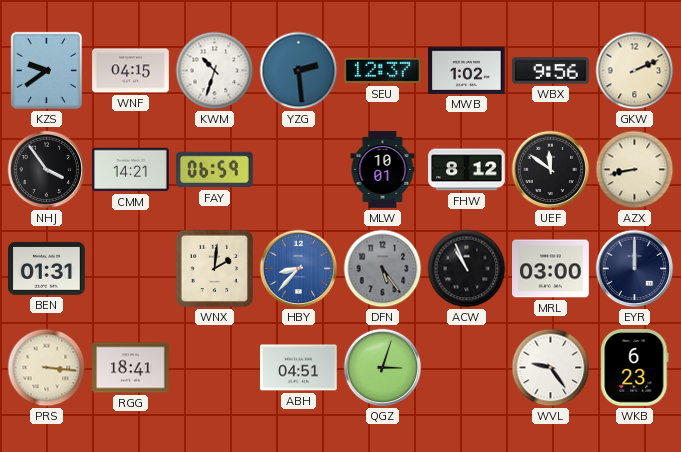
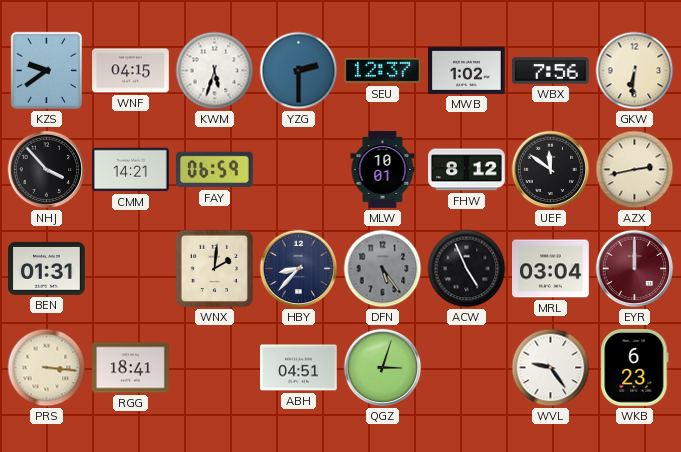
KWM: 10:33 -> 5:33 (215, 71)
YZG: 2:29 -> 2:30 (299, 71)
WBX: 9:56 -> 7:56 (551, 71)
GKW: 2:11 -> 6:31 (635, 71)
NHJ: 3:54 -> 3:53 (47, 170)
AZX: 8:43 -> 2:43 (635, 170)
HBY dial: blue -> navy (299, 269)
ACW: 10:56 -> 4:56 (467, 269)
MRL: 03:00 -> 03:04 (551, 269)
EYR dial: navy -> burgundy (635, 269)
